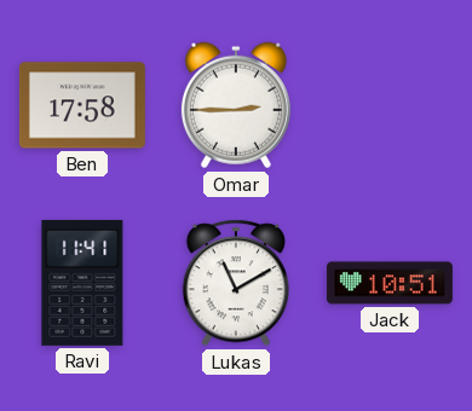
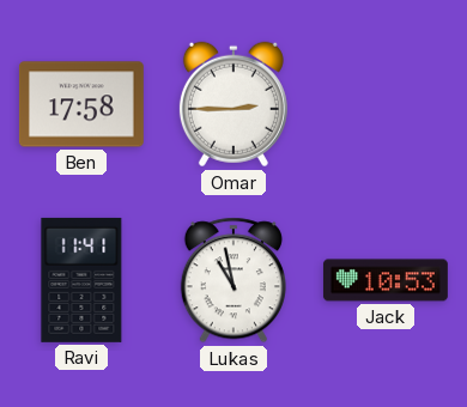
Lukas: 11:10 -> 10:58 (233, 280)
Jack: 10:51 -> 10:53 (386, 280)
